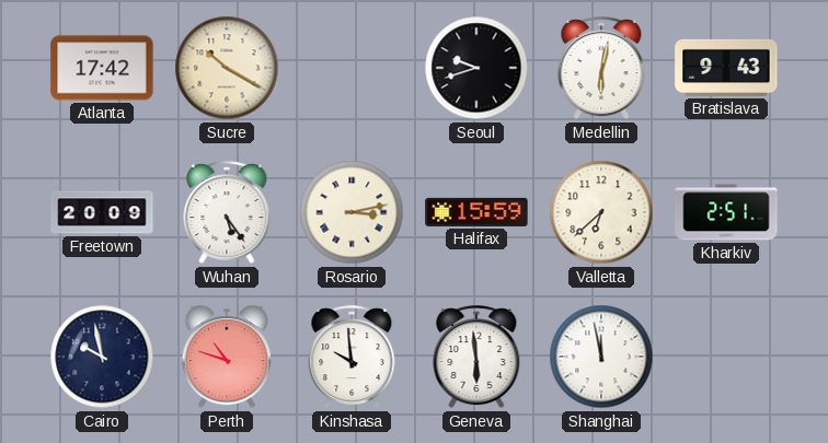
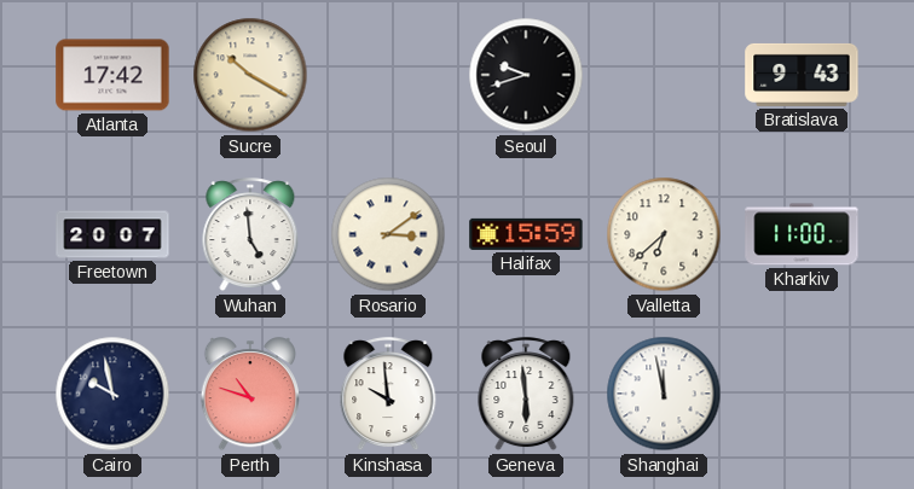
Medellin: 6:02 -> none (601, 69)
Freetown: 20:09 -> 20:07 (112, 234)
Wuhan: 5:24 -> 4:59 (250, 235)
Rosario: 3:13 -> 3:09 (388, 234)
Kharkiv: 2:51 -> 11:00 (802, 234)
